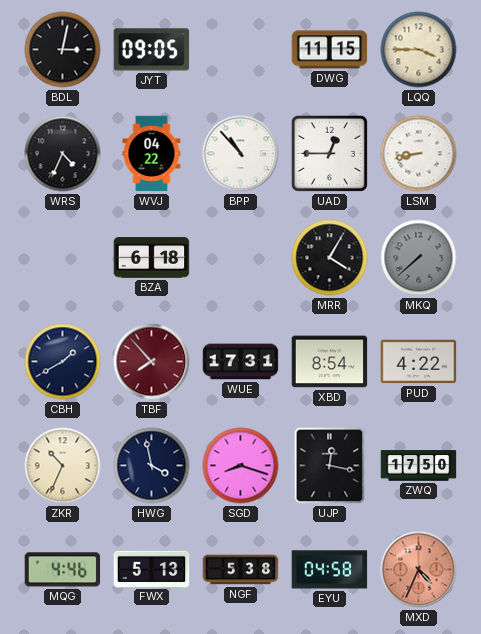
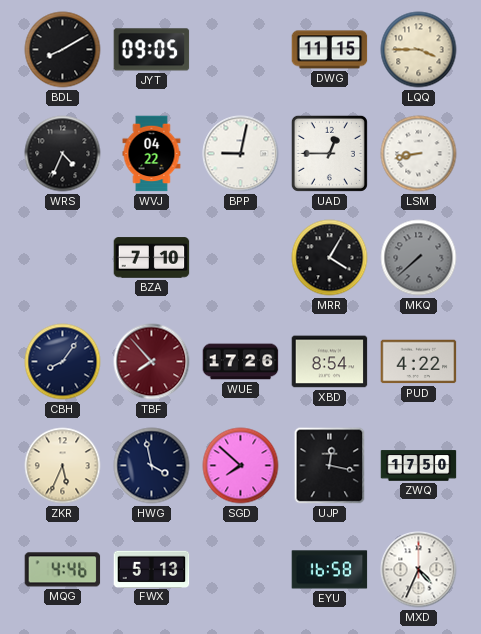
BDL: 3:02 -> 8:10 (63, 50)
BPP: 10:53 -> 9:02 (241, 154)
BZA: 6:18 -> 7:10 (152, 258)
CBH: 1:40 -> 8:06 (63, 362)
WUE: 17:31 -> 17:26 (241, 362)
ZKR: 10:34 -> 5:34 (63, 466)
SGD: 8:18 -> 7:52 (241, 466)
NGF: 5:38 -> none (241, 570)
EYU: 04:58 -> 16:58 (330, 570)
MXD dial: salmon -> white (419, 570)
